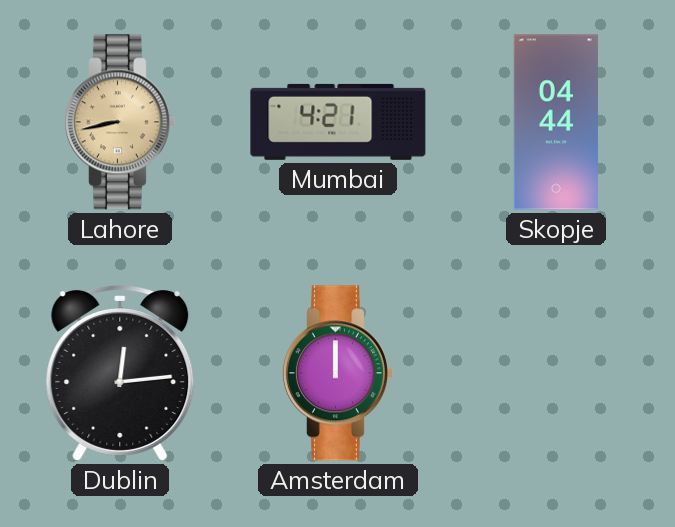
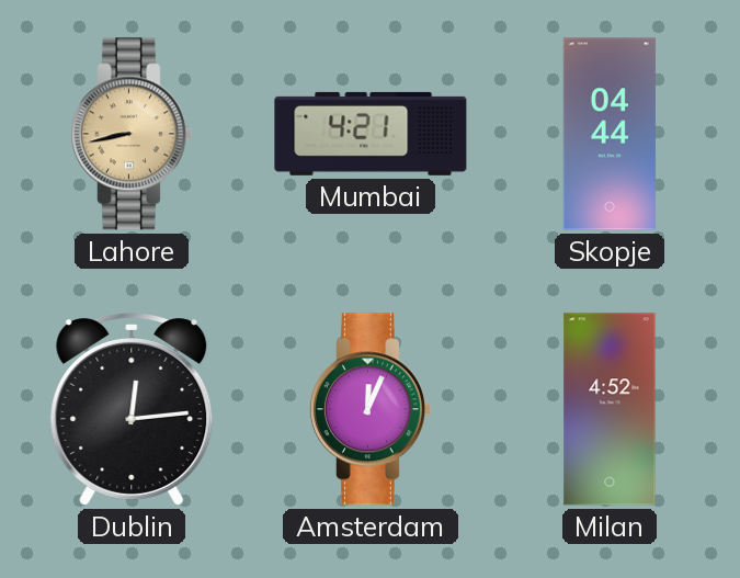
Amsterdam: 12:00 -> 12:04 (369, 409)
Milan: none -> 4:52 (610, 409)
